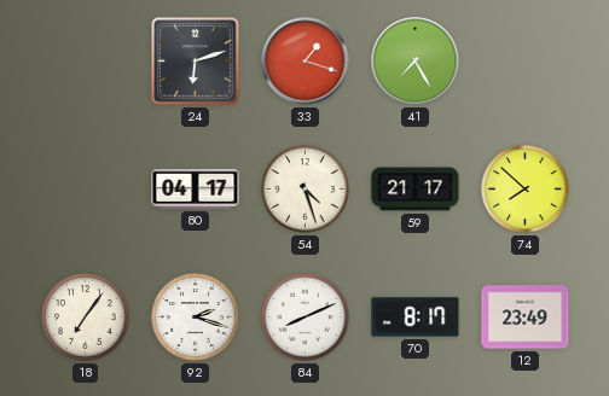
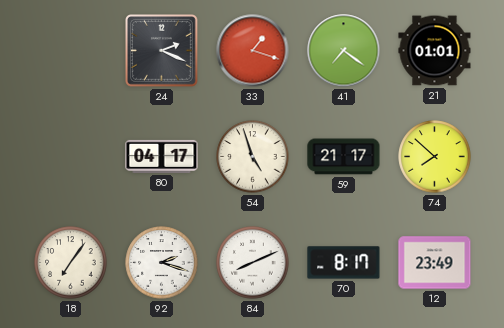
24: 6:12 -> 2:19 (162, 51)
41: 7:25 -> 7:21 (344, 51)
21: none -> 01:01 (435, 51)
54: 4:27 -> 4:57 (253, 157)
